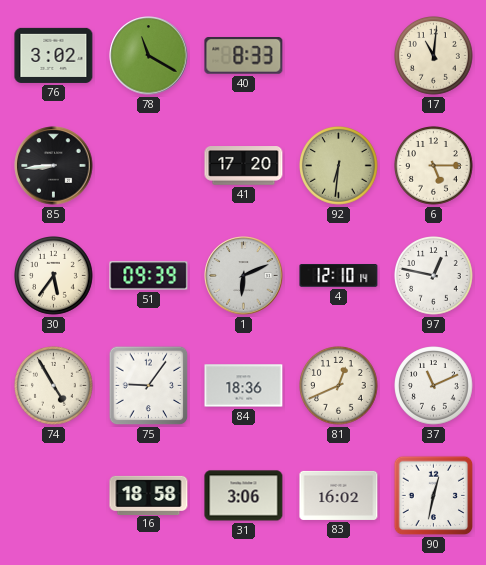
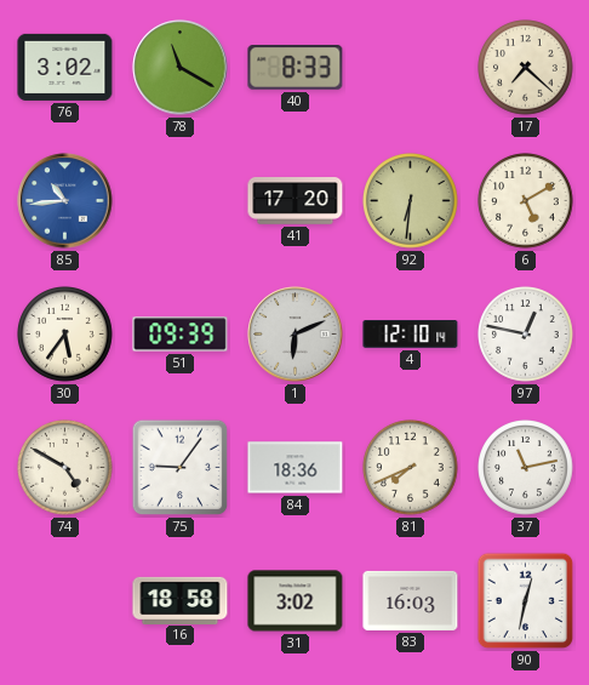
17: 11:01 -> 7:22 (526, 68)
85: 8:44 -> 10:44 (65, 201)
85 dial: black -> blue (65, 201)
6: 5:15 -> 5:10 (526, 201)
74: 4:55 -> 4:50 (65, 468)
81: 12:41 -> 7:41 (411, 468)
37: 11:11 -> 11:13 (526, 468)
31: 3:06 -> 3:02 (296, 601)
83: 16:02 -> 16:03 (411, 600)
